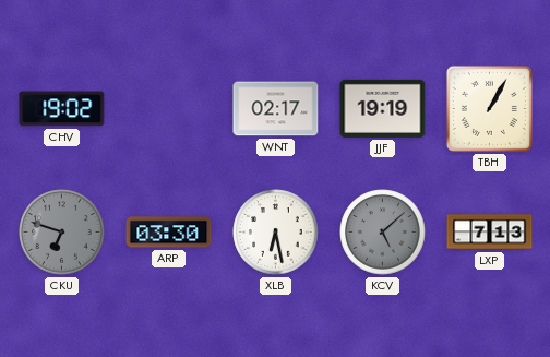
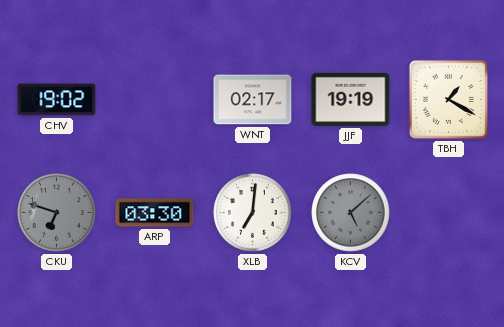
TBH: 1:05 -> 1:20 (448, 99)
XLB: 6:28 -> 7:01 (253, 213)
LXP: 7:13 -> none (490, 233)
